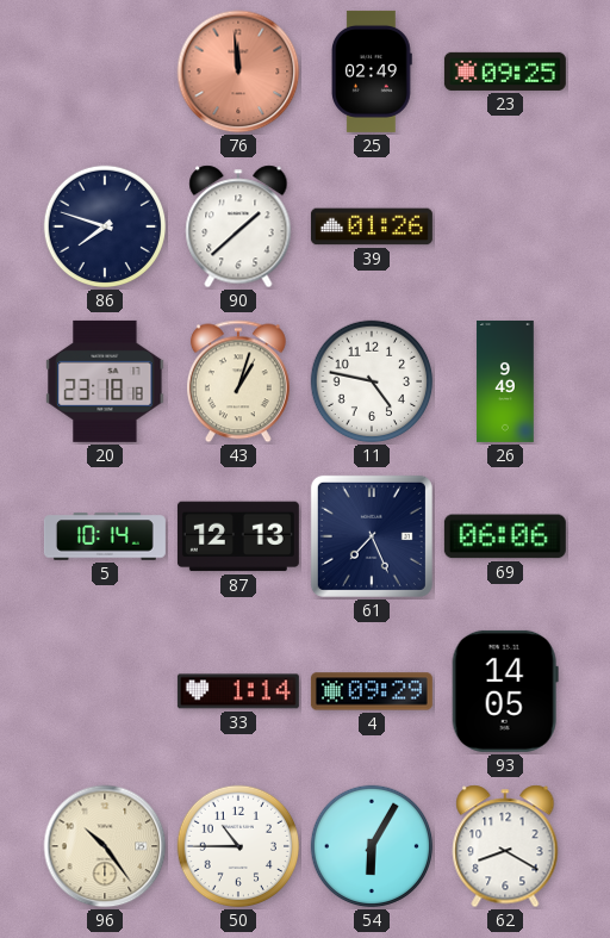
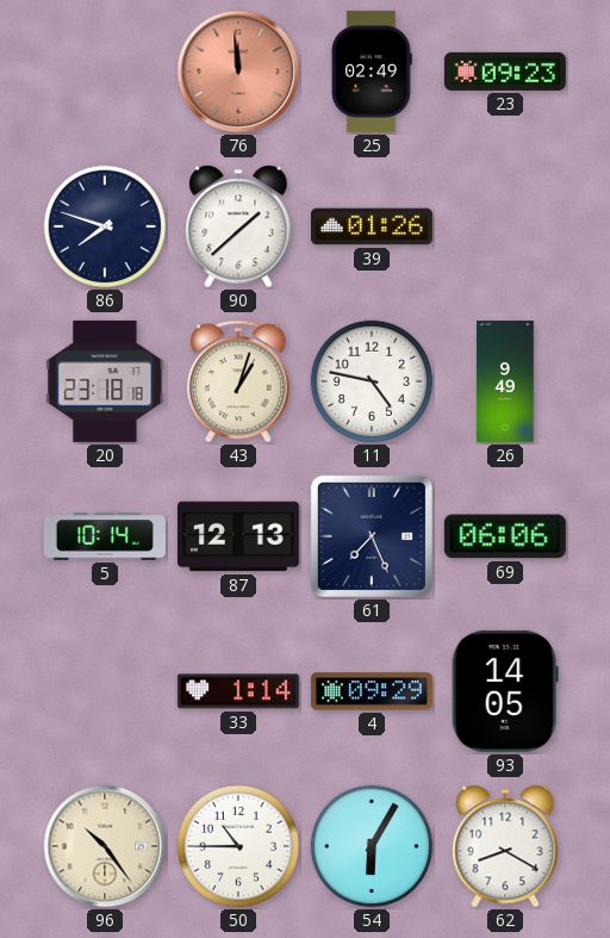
23: 09:25 -> 09:23 (505, 72)
